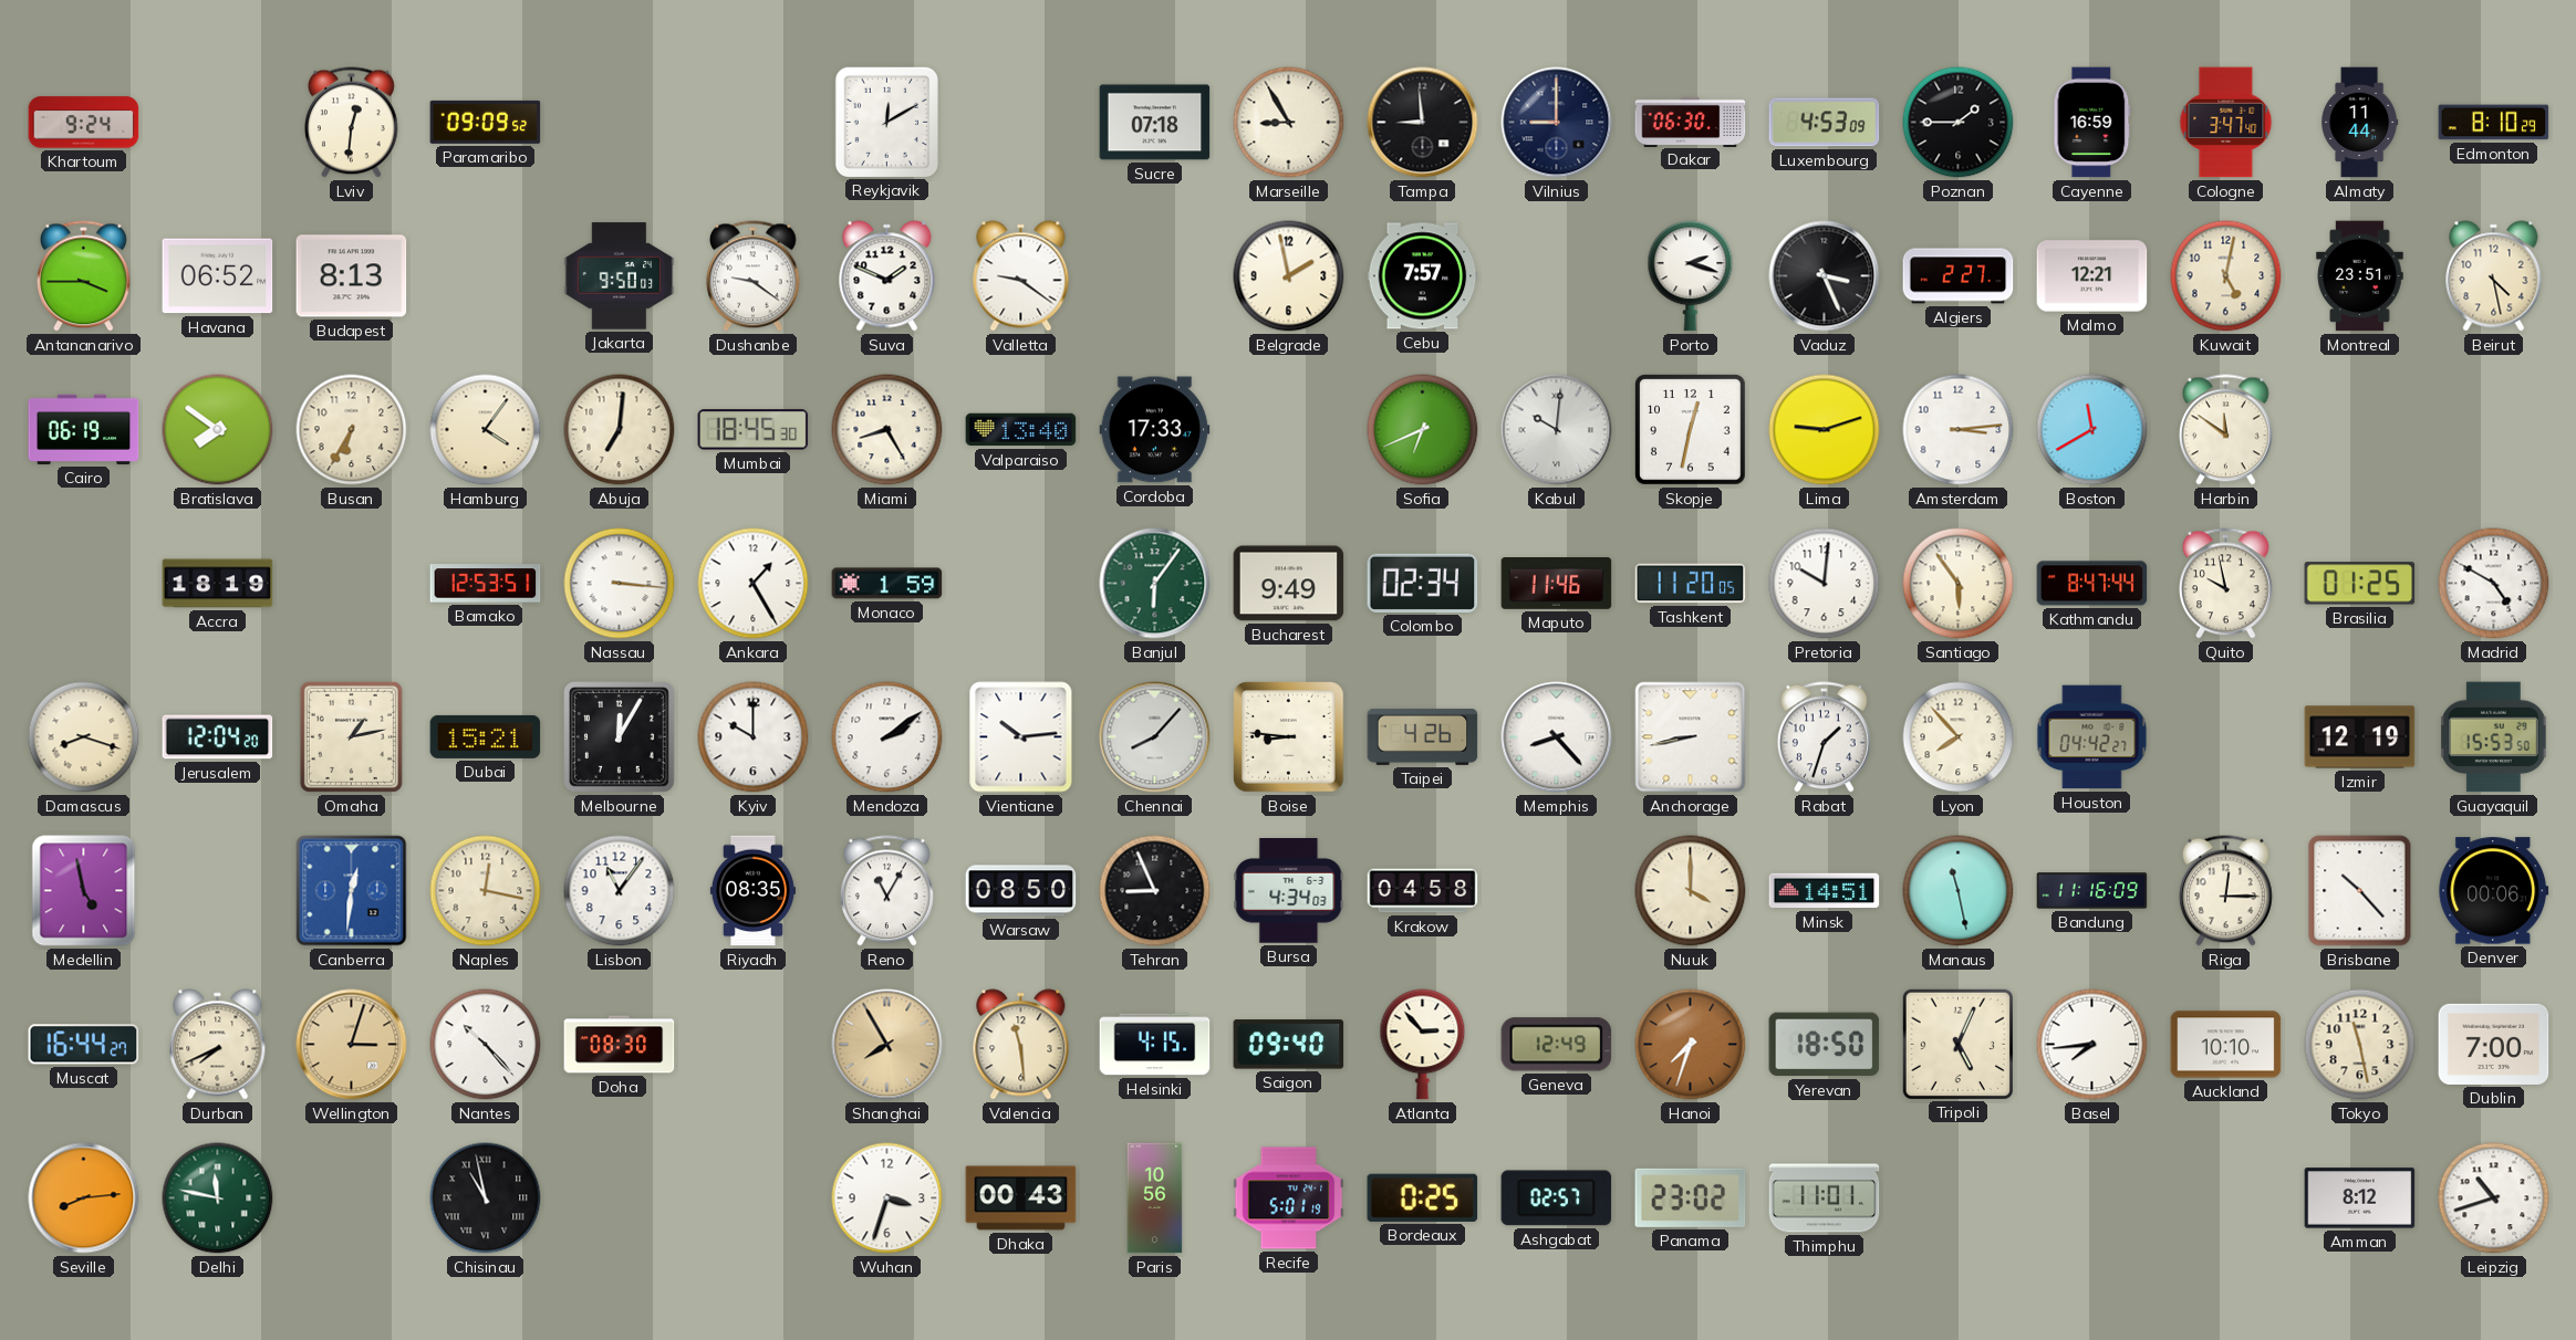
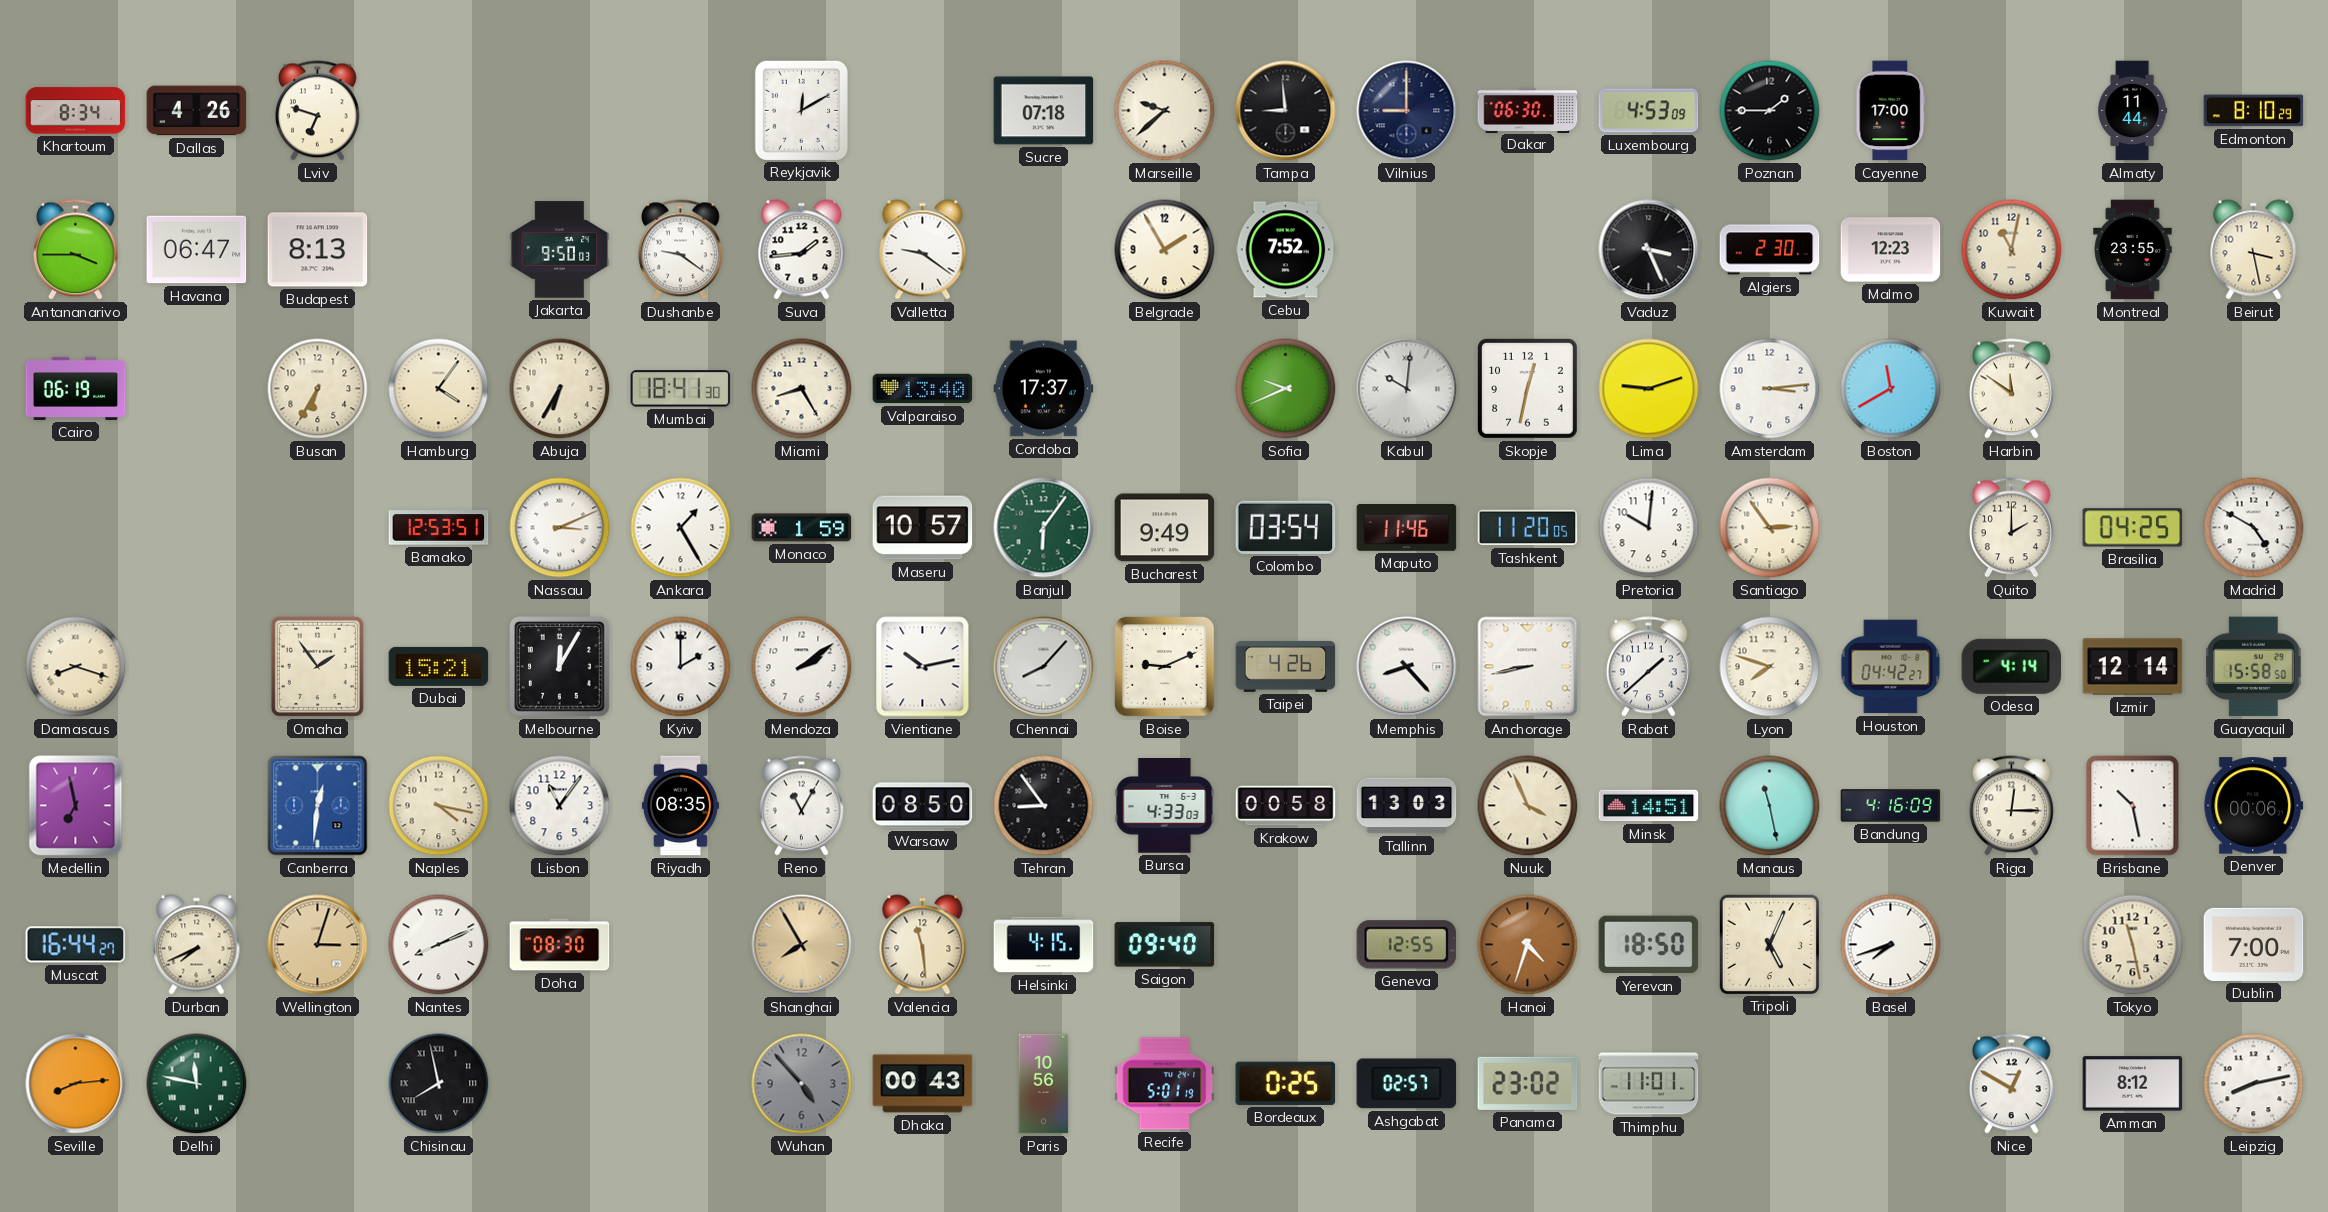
Khartoum: 9:24 -> 8:34 (76, 111)
Dallas: none -> 4:26 (197, 111)
Lviv: 12:31 -> 6:48 (317, 111)
Paramaribo: 09:09 -> none (486, 122)
Marseille: 8:55 -> 9:38 (1165, 111)
Cayenne: 16:59 -> 17:00 (1891, 111)
Cologne: 3:47 -> none (2226, 123)
Havana: 06:52 -> 06:47 (197, 250)
Suva: 1:49 -> 1:44 (802, 250)
Belgrade: 1:58 -> 1:55 (1165, 250)
Cebu: 7:57 -> 7:52 (1286, 250)
Porto: 2:18 -> none (1691, 276)
Algiers: 2:27 -> 2:30 (1770, 250)
Malmo: 12:21 -> 12:23 (1891, 250)
Kuwait: 5:02 -> 11:02 (2012, 250)
Montreal: 23:51 -> 23:55 (2133, 250)
Beirut: 4:28 -> 3:28 (2254, 250)
Bratislava: 7:51 -> none (218, 430)
Abuja: 7:01 -> 6:35 (560, 389)
Mumbai: 18:45 -> 18:41 (681, 389)
Cordoba: 17:33 -> 17:37 (1044, 389)
Sofia: 6:41 -> 9:41 (1286, 389)
Accra: 18:19 -> none (218, 584)
Nassau: 3:16 -> 3:11 (560, 528)
Maseru: none -> 10:57 (923, 528)
Colombo: 02:34 -> 03:54 (1286, 527)
Santiago: 5:54 -> 2:54 (1770, 528)
Kathmandu: 8:47 -> none (2092, 584)
Quito: 9:58 -> 2:00 (2011, 528)
Brasilia: 01:25 -> 04:25 (2133, 528)
Jerusalem: 12:04 -> none (218, 737)
Omaha: 1:13 -> 1:54 (317, 666)
Kyiv: 10:00 -> 2:00 (681, 667)
Vientiane: 10:14 -> 10:13 (923, 667)
Boise: 8:46 -> 9:11 (1165, 667)
Rabat: 1:33 -> 1:38 (1648, 667)
Lyon: 7:53 -> 7:48 (1770, 667)
Odesa: none -> 4:14 (2012, 666)
Izmir: 12:19 -> 12:14 (2133, 667)
Guayaquil: 15:53 -> 15:58 (2254, 667)
Medellin: 4:58 -> 6:58 (76, 806)
Naples: 12:17 -> 4:17 (439, 806)
Tehran: 8:56 -> 8:54 (1044, 806)
Bursa: 4:34 -> 4:33 (1165, 806)
Krakow: 04:58 -> 00:58 (1286, 806)
Tallinn: none -> 13:03 (1407, 806)
Nuuk: 4:00 -> 3:56 (1528, 806)
Bandung: 11:16 -> 4:16 (1891, 806)
Brisbane: 10:23 -> 10:28 (2133, 806)
Nantes: 10:23 -> 8:11 (439, 945)
Atlanta: 2:53 -> none (1423, 1045)
Geneva: 12:49 -> 12:55 (1407, 945)
Hanoi: 7:33 -> 4:33 (1528, 945)
Basel: 7:44 -> 7:42 (1891, 945)
Auckland: 10:10 -> none (2226, 1045)
Chisinau: 10:58 -> 7:58 (439, 1084)
Wuhan: 3:33 -> 4:53 (802, 1084)
Wuhan dial: white -> grey (802, 1084)
Nice: none -> 12:50 (2011, 1084)
Leipzig: 10:42 -> 8:13 (2254, 1084)
